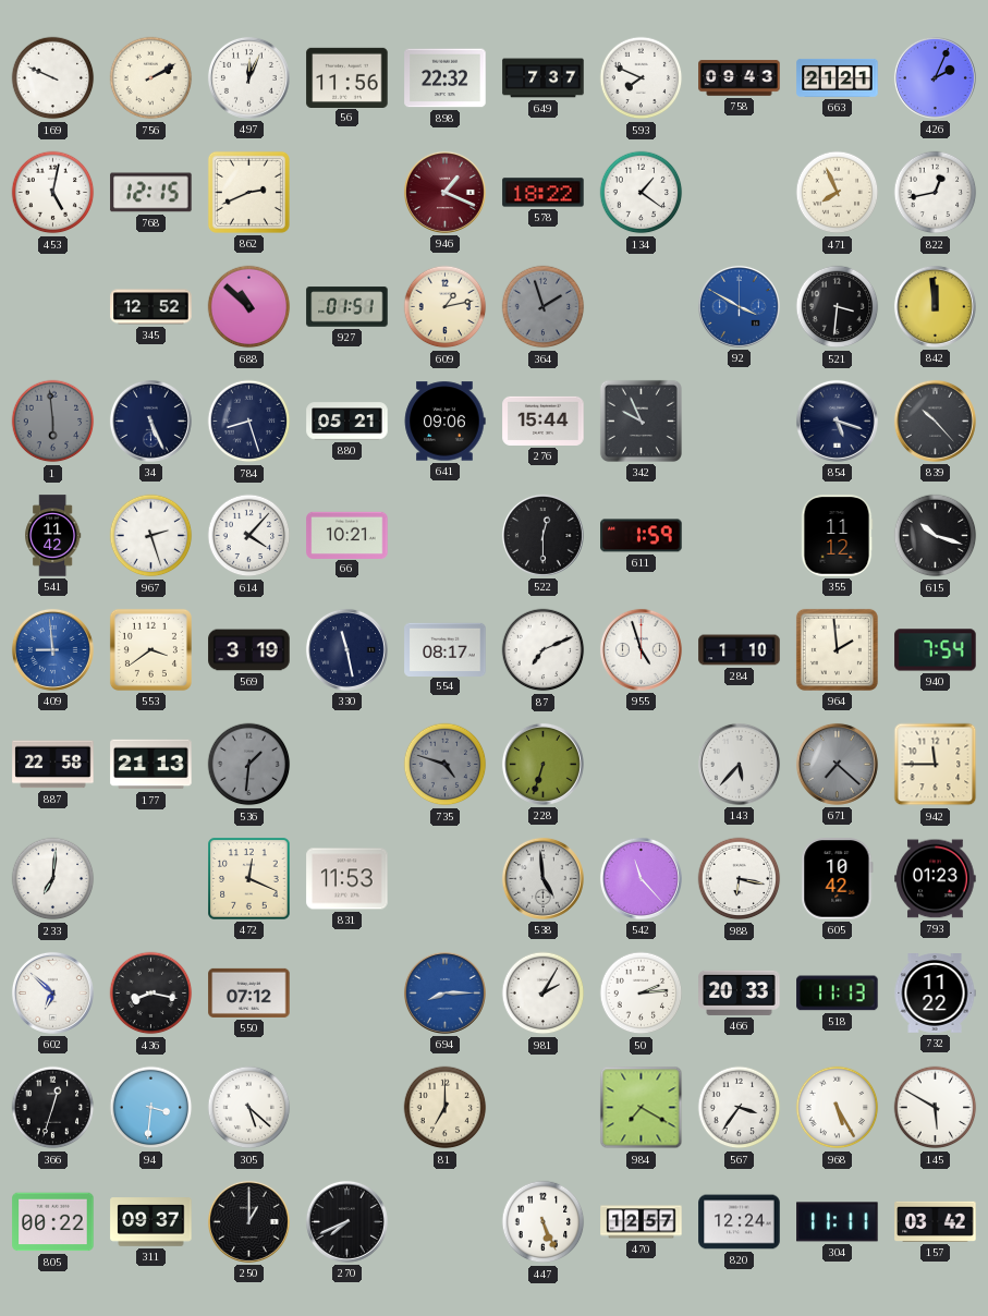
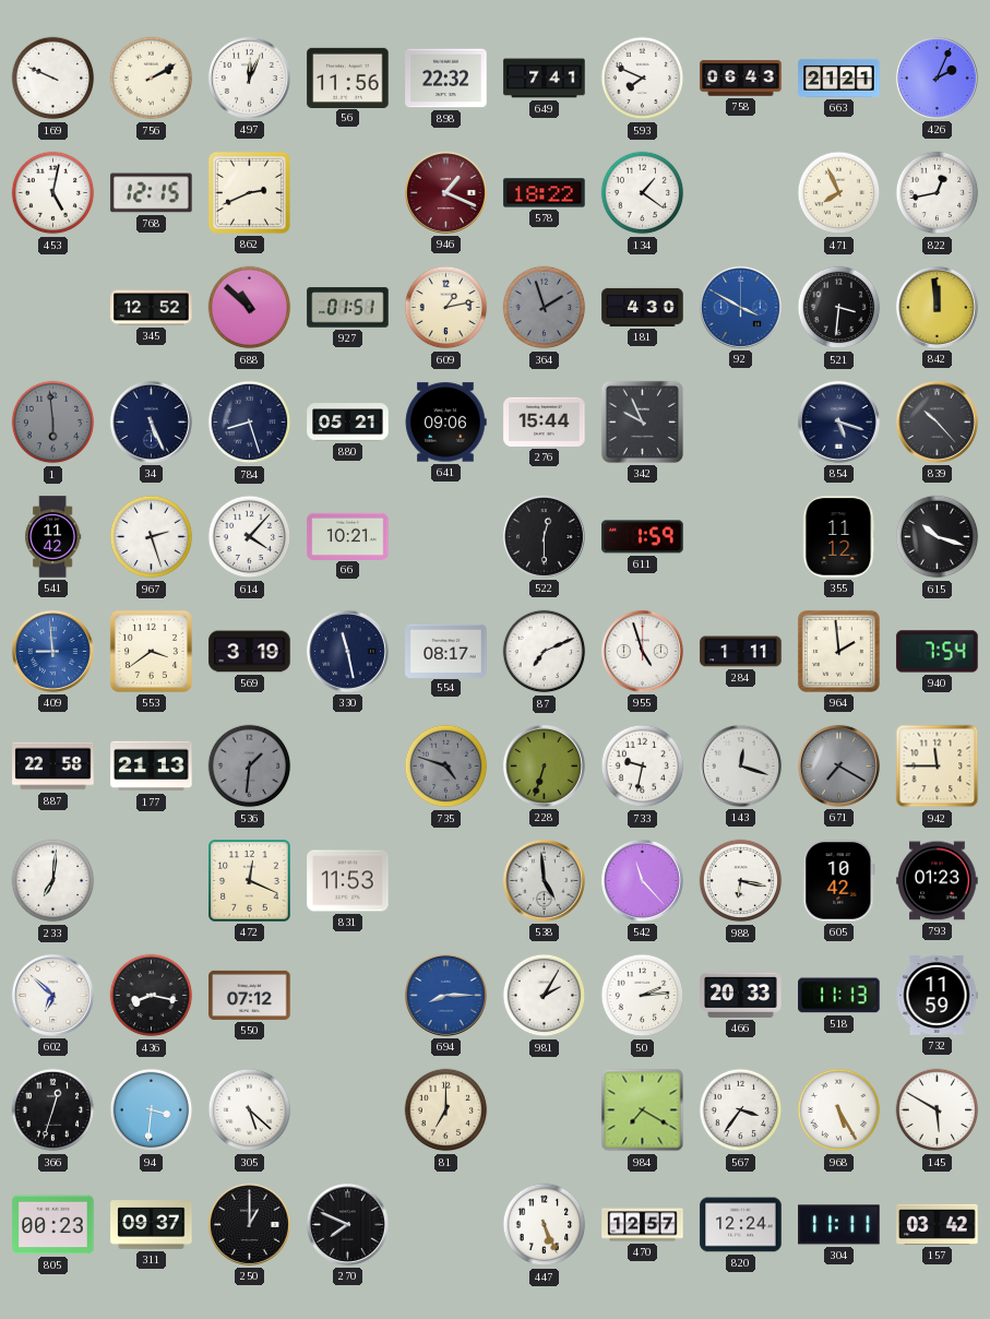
649: 7:37 -> 7:41 (545, 79)
758: 09:43 -> 06:43 (741, 79)
181: none -> 4:30 (643, 307)
284: 1:10 -> 1:11 (741, 652)
733: none -> 9:32 (643, 767)
143: 5:37 -> 12:18 (740, 765)
671: 7:22 -> 7:20 (838, 765)
732: 11:22 -> 11:59 (937, 996)
805: 00:22 -> 00:23 (53, 1225)
270: 7:41 -> 7:49 (347, 1224)
